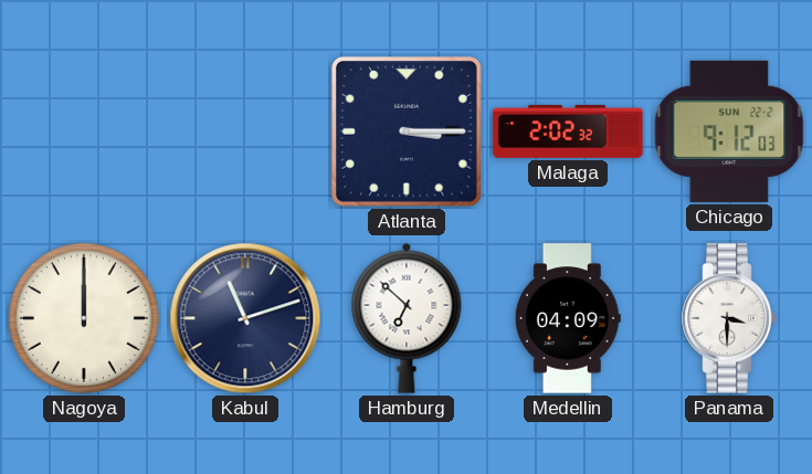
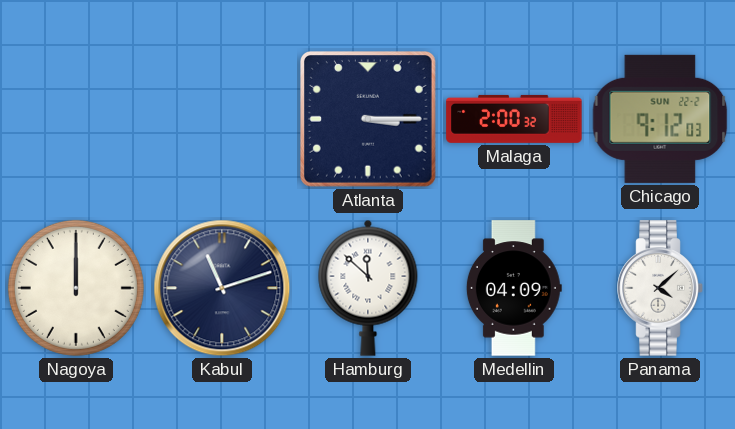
Malaga: 2:02 -> 2:00 (514, 119)
Hamburg: 6:52 -> 11:52 (368, 288)
Panama: 3:30 -> 4:08 (660, 288)
